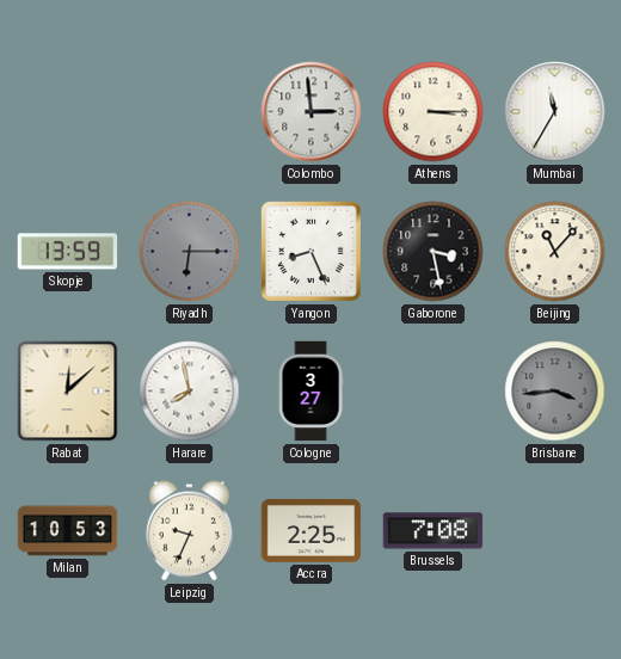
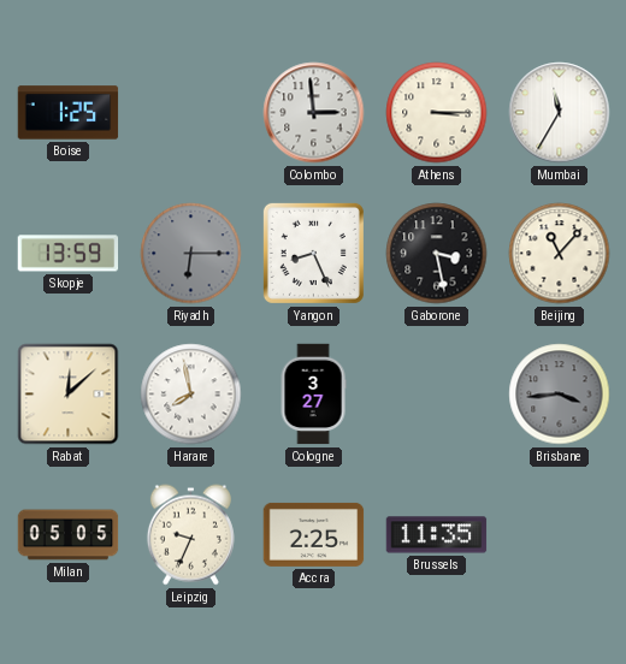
Boise: none -> 1:25 (69, 113)
Milan: 10:53 -> 05:05 (69, 535)
Brussels: 7:08 -> 11:35 (437, 535)
